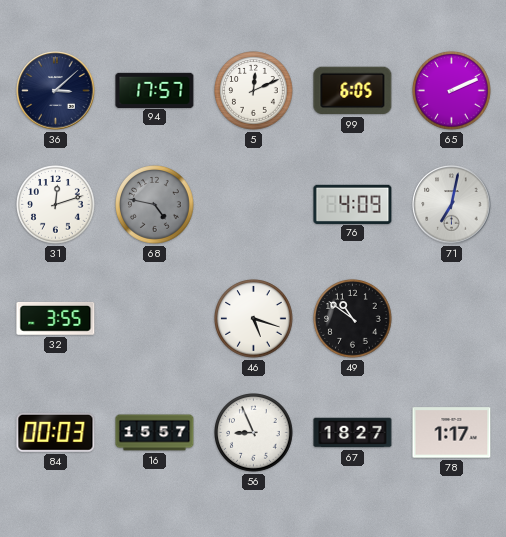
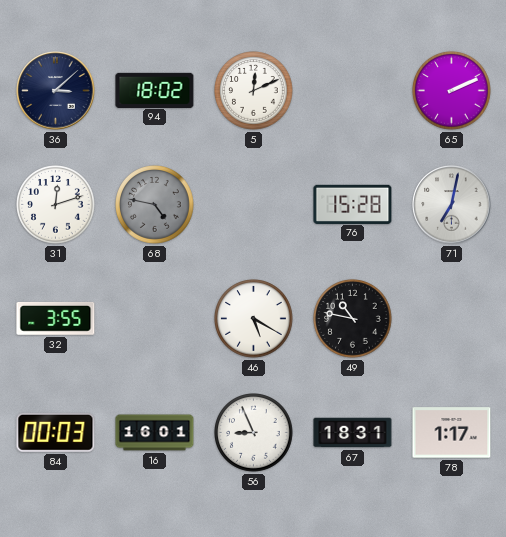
94: 17:57 -> 18:02 (155, 90)
99: 6:05 -> none (353, 91)
76: 4:09 -> 15:28 (353, 204)
46: 5:18 -> 5:20 (254, 319)
49: 10:51 -> 10:47 (353, 319)
16: 15:57 -> 16:01 (155, 433)
67: 18:27 -> 18:31 (353, 433)
